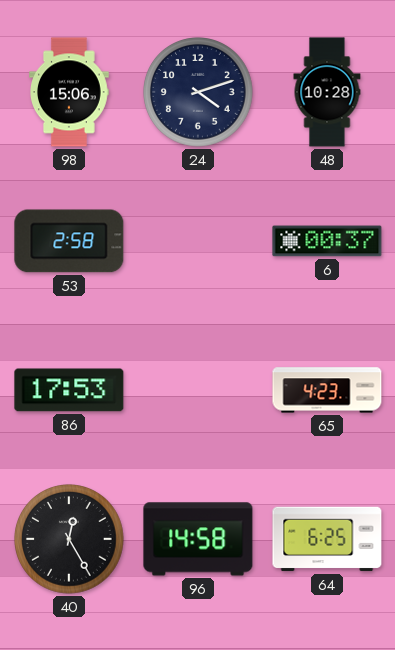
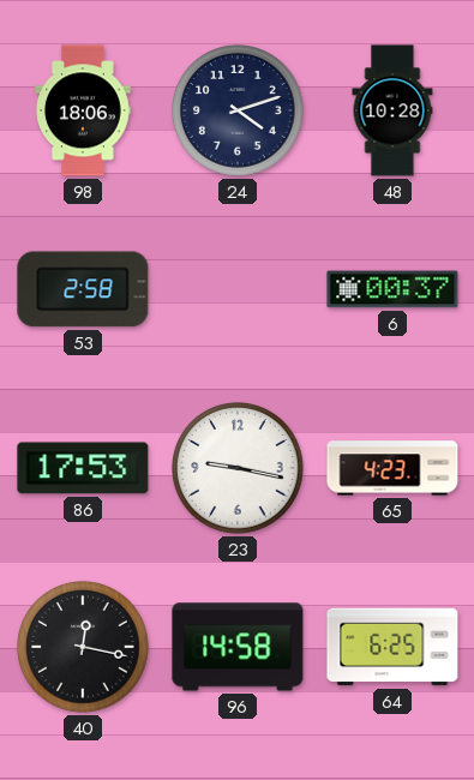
98: 15:06 -> 18:06 (84, 110)
23: none -> 9:17 (239, 469)
40: 12:25 -> 12:17 (84, 648)
